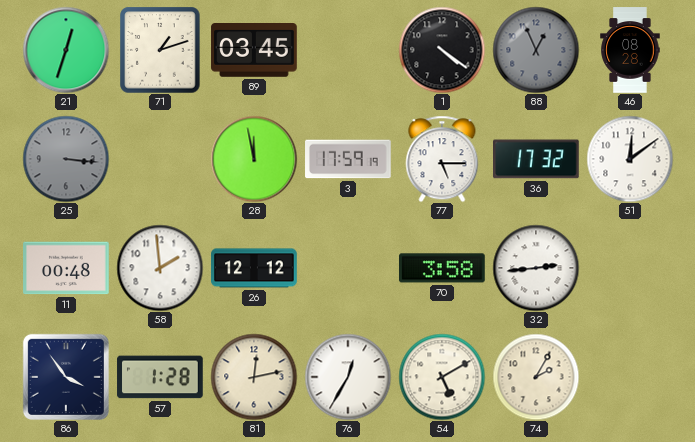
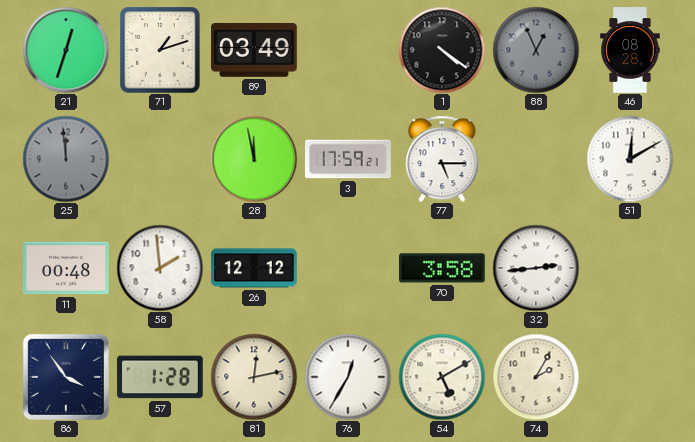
89: 03:45 -> 03:49 (254, 50)
25: 3:16 -> 11:59 (66, 159)
3: 17:59:19 -> 17:59:21 (348, 159)
36: 17:32 -> none (537, 159)
51: 12:09 -> 12:10 (630, 159)
